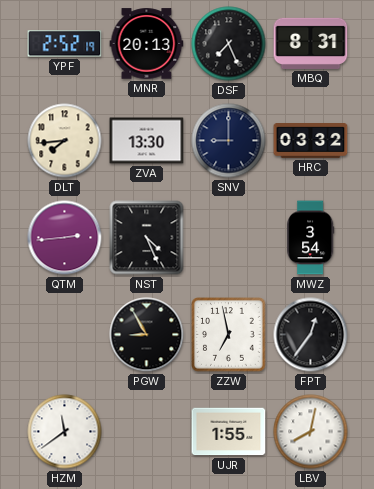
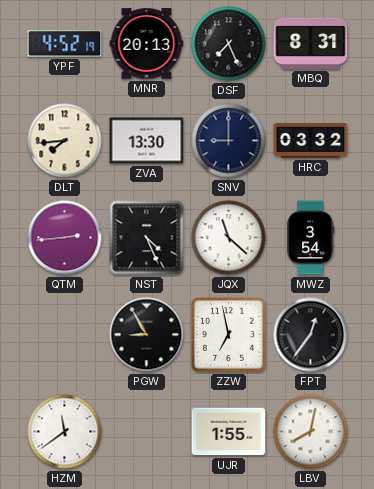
YPF: 2:52 -> 4:52 (65, 44)
JQX: none -> 11:22 (229, 238)
